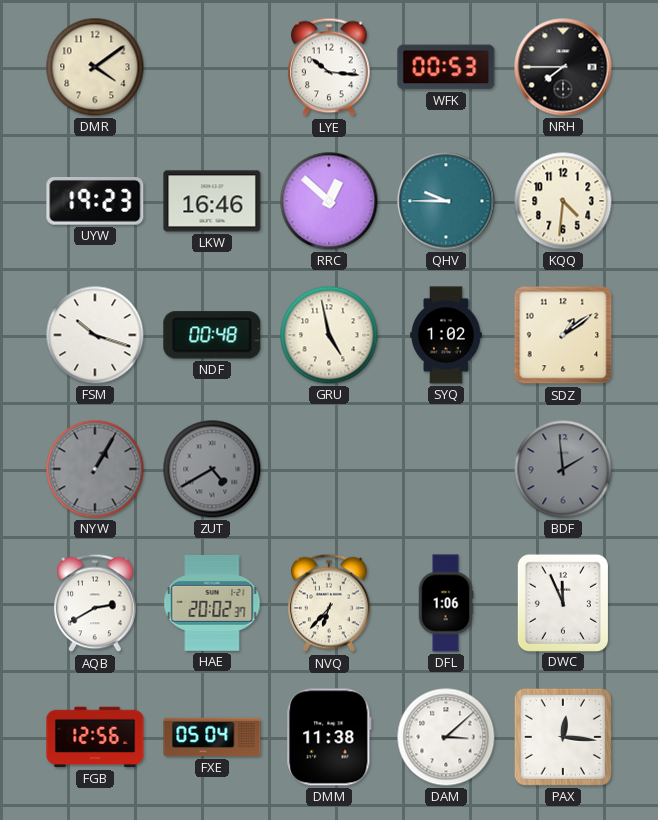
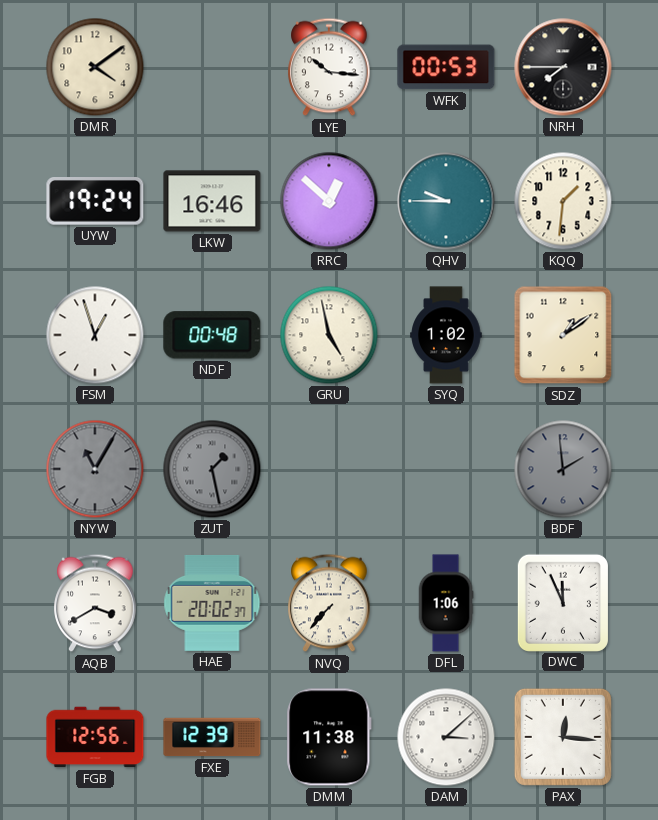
UYW: 19:23 -> 19:24 (95, 202)
KQQ: 4:31 -> 1:31 (563, 201)
FSM: 10:18 -> 12:57 (95, 335)
NYW: 1:05 -> 11:05 (95, 469)
ZUT: 4:40 -> 1:28 (212, 469)
AQB: 2:40 -> 3:40 (95, 603)
NVQ: 6:37 -> 7:37 (329, 603)
FXE: 05:04 -> 12:39 (212, 737)
